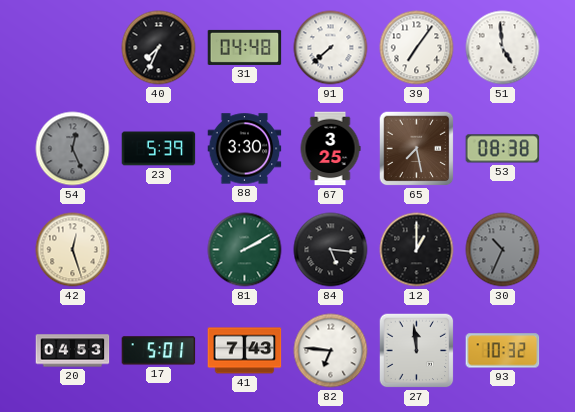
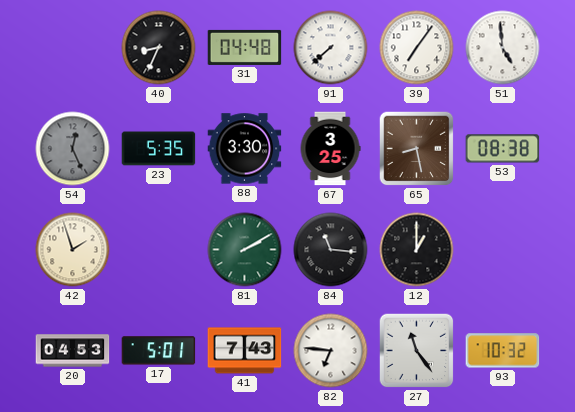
40: 7:34 -> 8:34 (159, 48)
23: 5:39 -> 5:35 (159, 149)
65: 7:28 -> 8:28 (417, 149)
42: 12:27 -> 1:57 (73, 250)
84: 5:16 -> 11:16 (331, 250)
30: 10:34 -> none (503, 250)
27: 11:59 -> 11:24 (417, 351)
